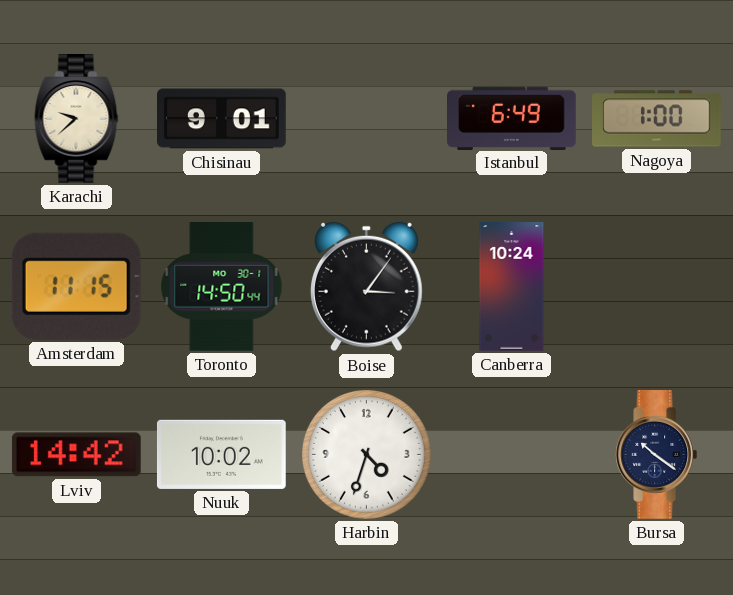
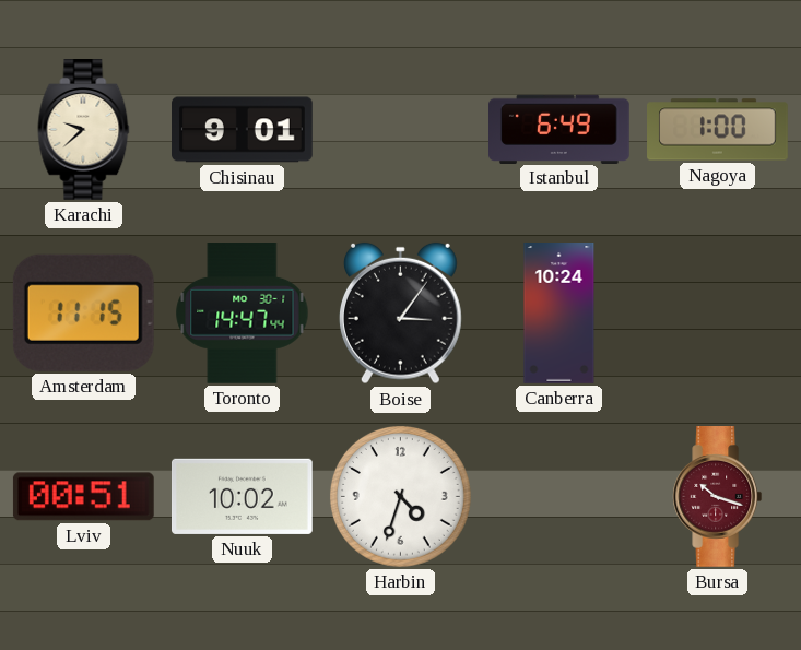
Toronto: 14:50 -> 14:47 (243, 314)
Lviv: 14:42 -> 00:51 (83, 497)
Bursa: 10:21 -> 10:18 (718, 497)
Bursa dial: navy -> burgundy (718, 497)
